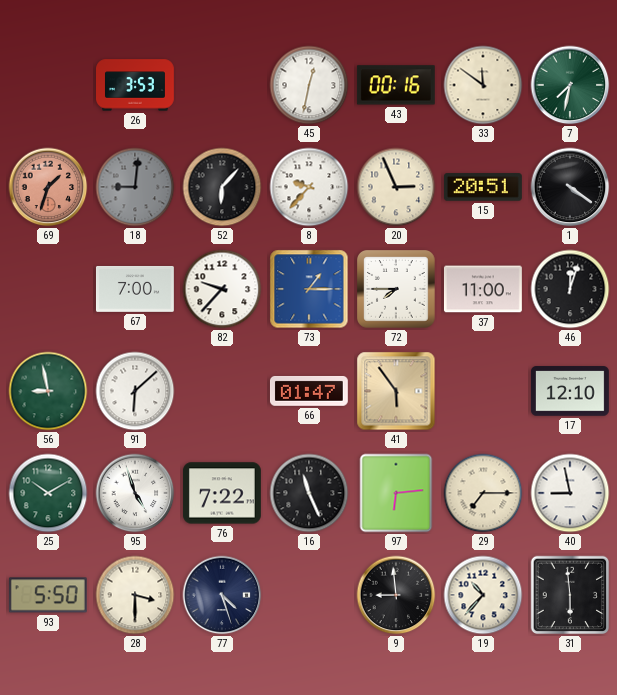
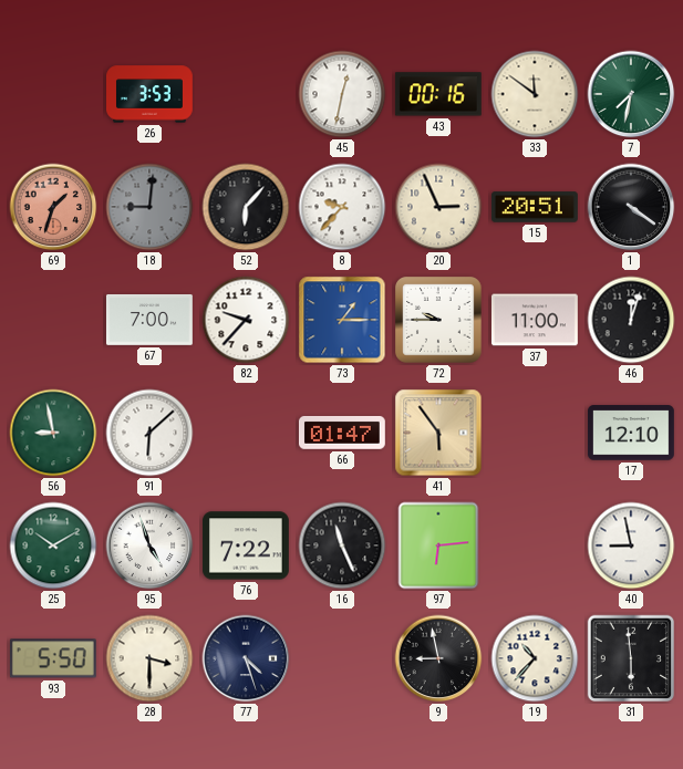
72: 7:45 -> 9:45 (438, 320)
29: 7:15 -> none (483, 493)
9: 8:59 -> 8:58 (438, 658)
